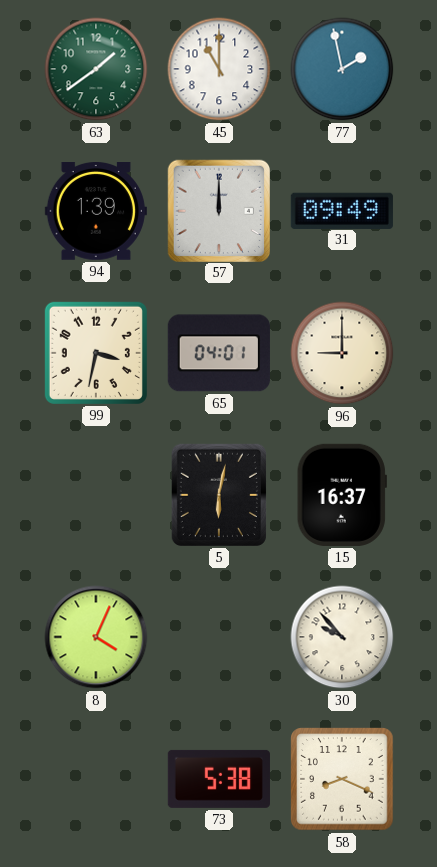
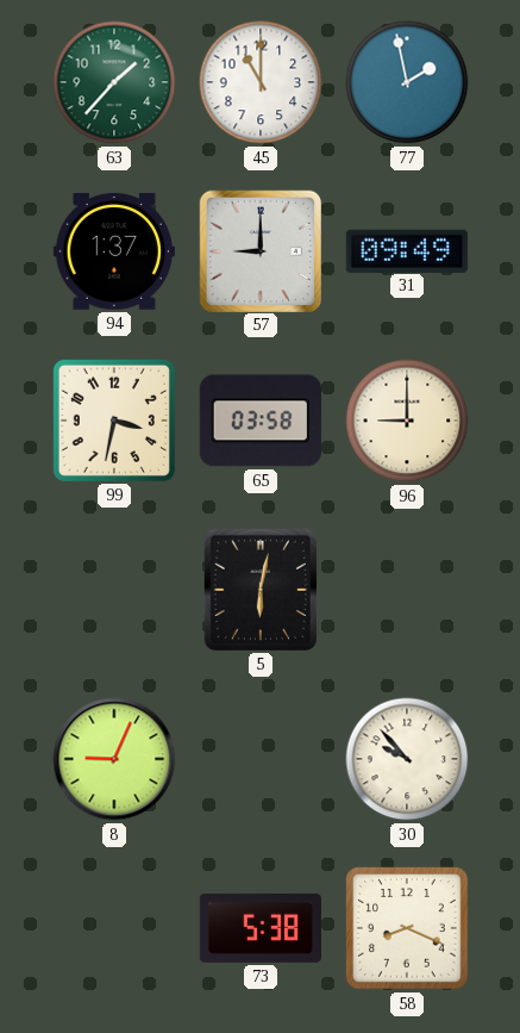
63: 1:39 -> 1:37 (114, 82)
94: 1:39 -> 1:37 (114, 253)
57: 12:00 -> 9:00 (259, 250)
65: 04:01 -> 03:58 (261, 421)
15: 16:37 -> none (342, 495)
8: 4:04 -> 9:04 (114, 759)
